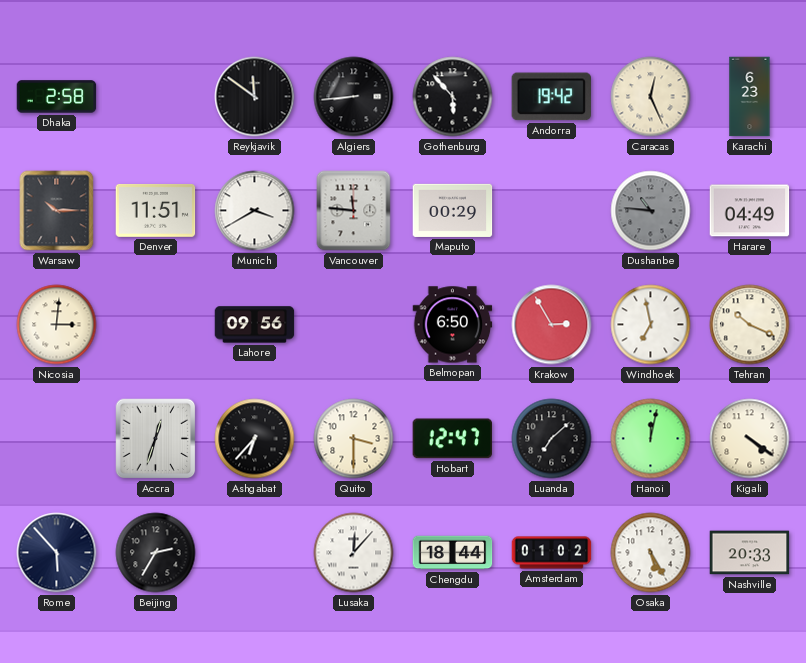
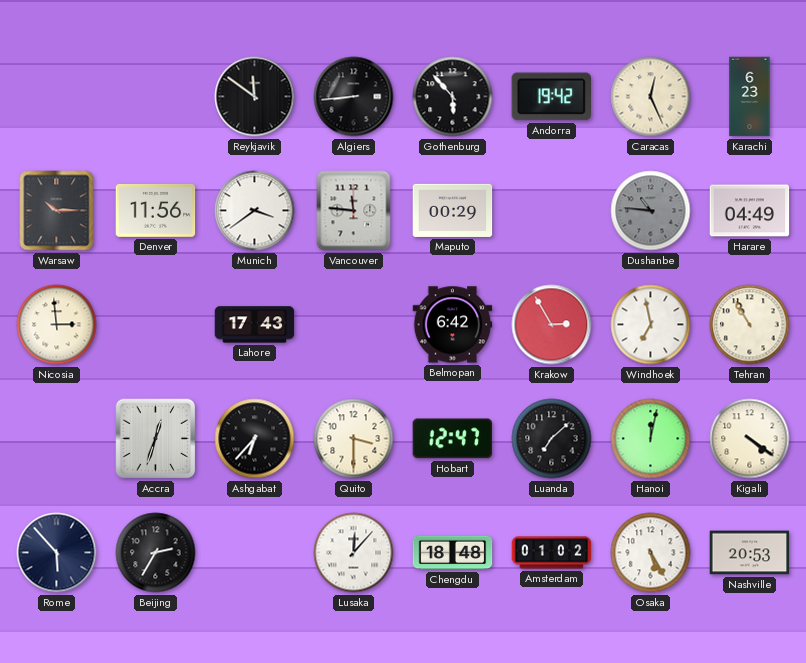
Dhaka: 2:58 -> none (57, 97)
Denver: 11:51 -> 11:56 (156, 211)
Munich: 3:40 -> 3:39 (255, 211)
Nicosia: 3:01 -> 2:59 (57, 325)
Lahore: 09:56 -> 17:43 (255, 325)
Belmopan: 6:50 -> 6:42 (453, 325)
Tehran: 10:19 -> 10:55 (750, 325)
Chengdu: 18:44 -> 18:48 (453, 553)
Nashville: 20:33 -> 20:53 (750, 553)
